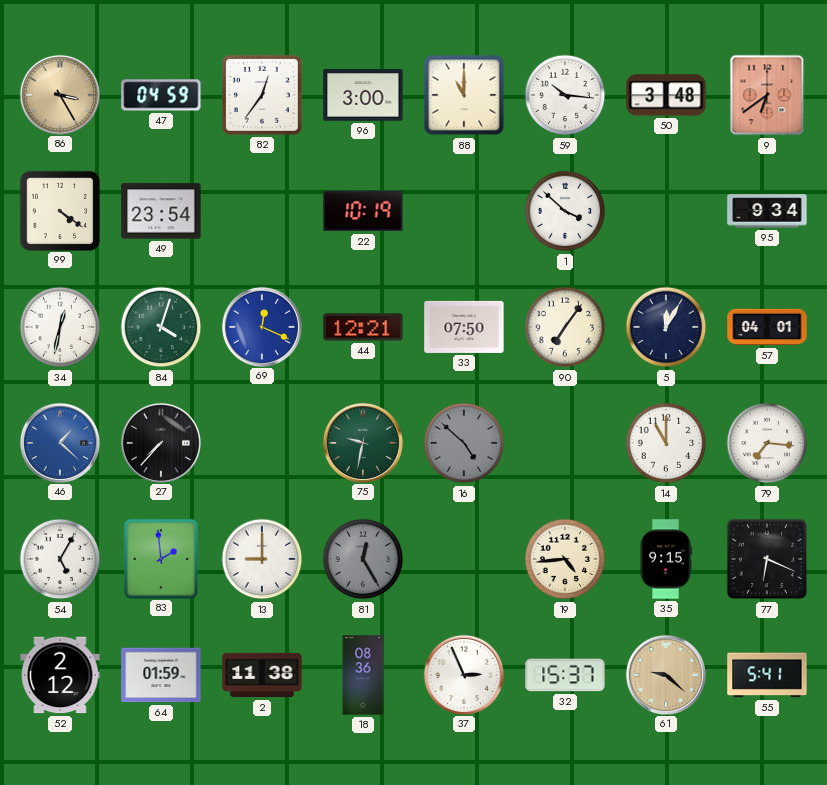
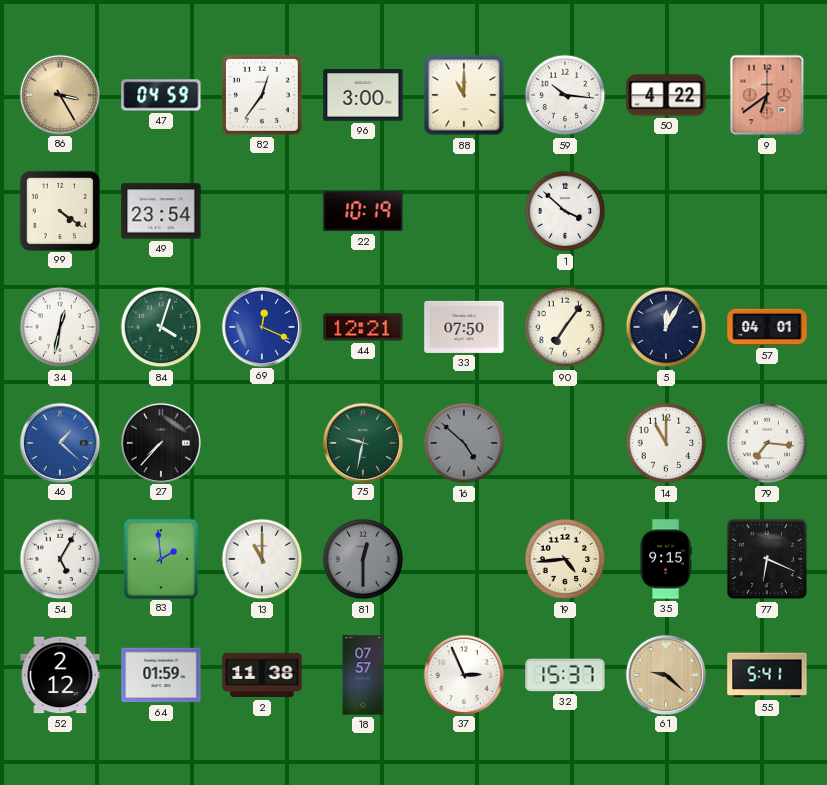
50: 3:48 -> 4:22 (666, 95)
95: 9:34 -> none (767, 211)
13: 9:00 -> 11:00 (262, 559)
81: 12:25 -> 12:30 (363, 559)
18: 08:36 -> 07:57 (363, 675)
